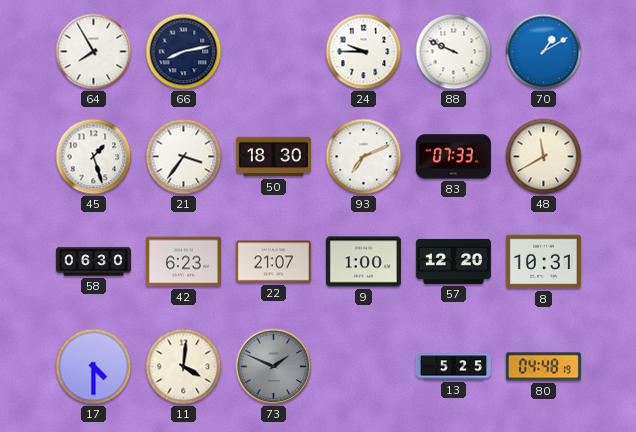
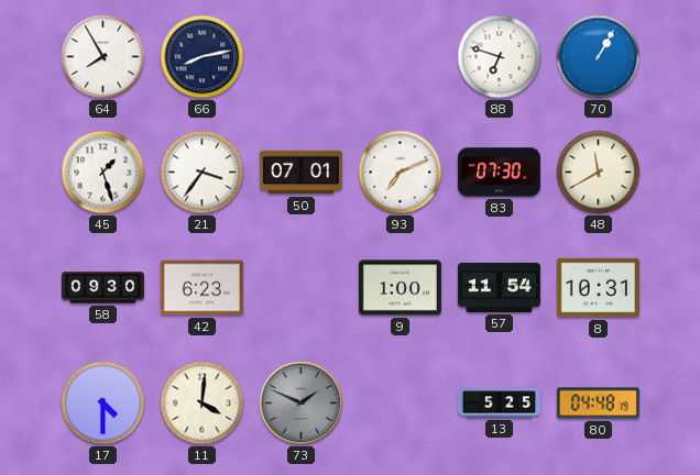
24: 9:45 -> none (364, 52)
88: 9:49 -> 6:48 (500, 57)
70: 1:10 -> 1:05 (599, 57)
50: 18:30 -> 07:01 (300, 173)
83: 07:33 -> 07:30 (499, 173)
58: 06:30 -> 09:30 (102, 288)
22: 21:07 -> none (273, 262)
57: 12:20 -> 11:54 (499, 287)
